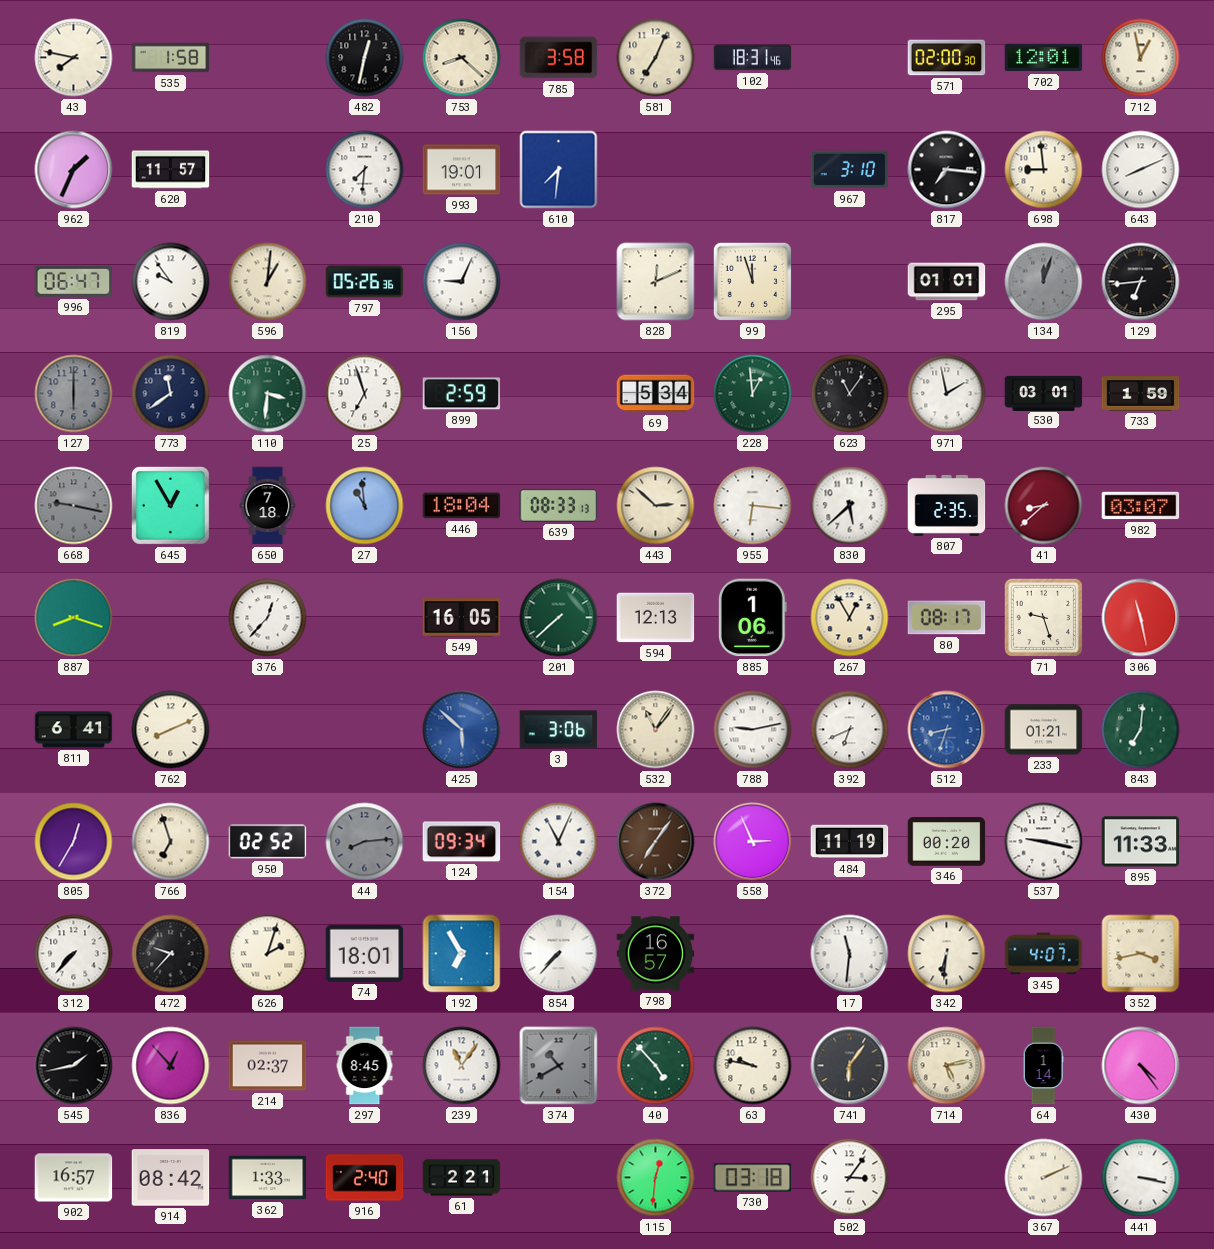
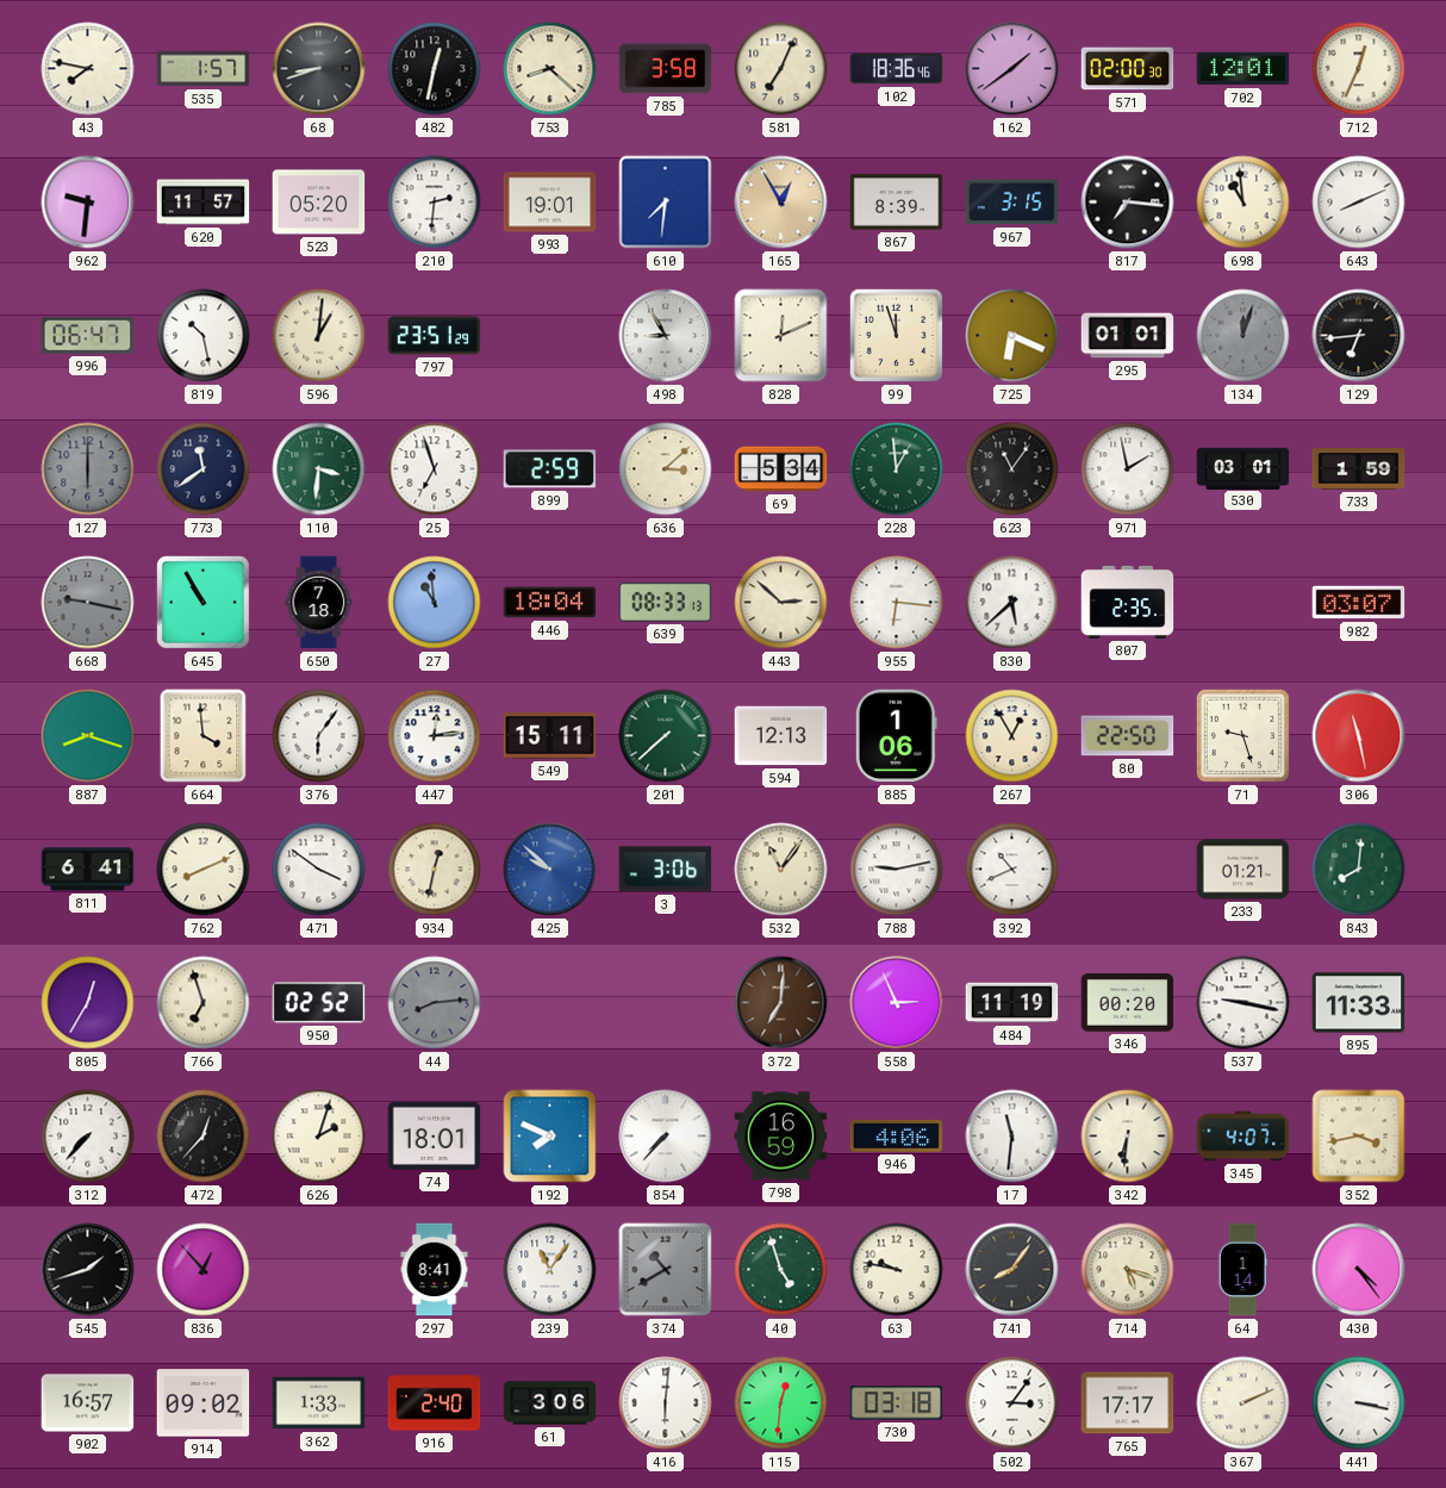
535: 1:58 -> 1:57 (204, 69)
68: none -> 8:42 (319, 69)
102: 18:31 -> 18:36 (897, 69)
162: none -> 1:39 (1012, 69)
712: 12:58 -> 12:34 (1359, 69)
962: 1:34 -> 9:31 (88, 203)
523: none -> 05:20 (319, 203)
210: 7:31 -> 2:31 (435, 203)
165: none -> 12:55 (781, 203)
867: none -> 8:39 (897, 203)
967: 3:10 -> 3:15 (1012, 203)
698: 8:59 -> 10:59 (1244, 203)
819: 9:54 -> 10:28 (204, 336)
797: 05:26 -> 23:51 (435, 336)
156: 9:04 -> none (462, 282)
498: none -> 8:55 (666, 336)
725: none -> 6:19 (1012, 336)
636: none -> 3:08 (666, 469)
645: 12:55 -> 10:55 (202, 602)
41: 8:38 -> none (1044, 506)
664: none -> 3:59 (204, 736)
376: 12:37 -> 6:06 (319, 736)
447: none -> 12:14 (435, 736)
549: 16:05 -> 15:11 (550, 736)
80: 08:17 -> 22:50 (1128, 736)
471: none -> 3:51 (319, 870)
934: none -> 12:32 (435, 870)
425: 5:52 -> 9:52 (550, 870)
392: 6:41 -> 10:41 (1012, 870)
512: 8:33 -> none (947, 730)
843: 7:01 -> 8:01 (1359, 870)
124: 09:34 -> none (462, 842)
154: 11:04 -> none (559, 842)
372: 7:06 -> 7:01 (781, 1003)
472: 9:37 -> 12:37 (204, 1137)
192: 6:55 -> 7:49 (550, 1137)
798: 16:57 -> 16:59 (781, 1137)
946: none -> 4:06 (897, 1135)
545: 1:43 -> 1:42 (88, 1270)
214: 02:37 -> none (268, 1066)
297: 8:45 -> 8:41 (435, 1270)
40: 4:53 -> 4:57 (781, 1270)
741: 6:06 -> 8:06 (1012, 1270)
714: 5:13 -> 5:18 (1128, 1270)
914: 08:42 -> 09:02 (204, 1403)
61: 2:21 -> 3:06 (550, 1403)
416: none -> 6:01 (666, 1403)
765: none -> 17:17 (1128, 1403)
